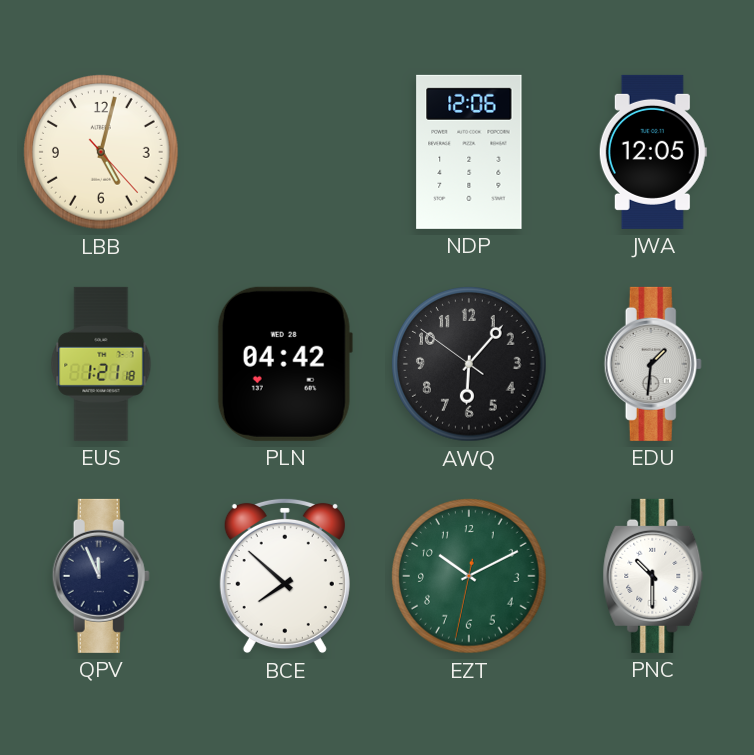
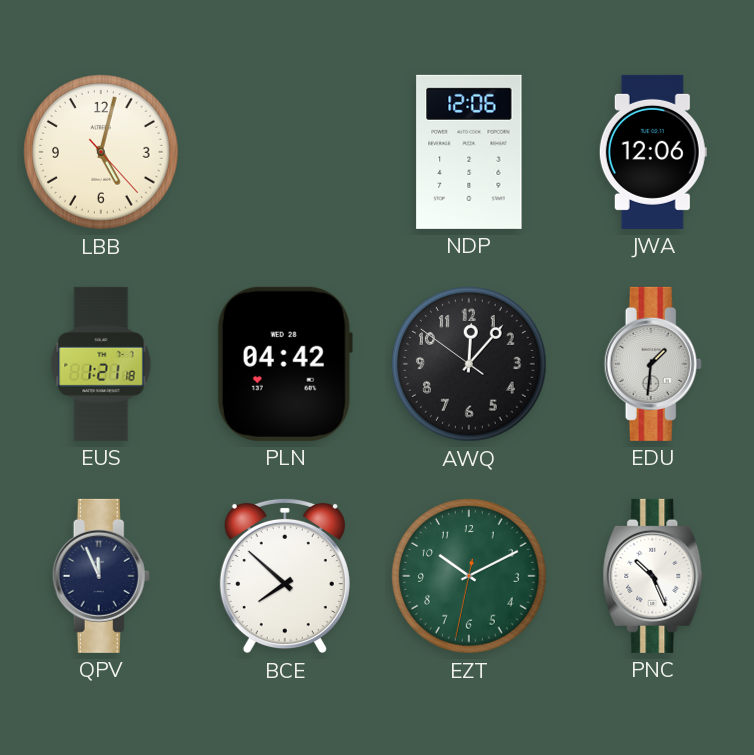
JWA: 12:05 -> 12:06 (653, 152)
AWQ: 6:06 -> 12:06 (469, 364)
PNC: 10:30 -> 10:26 (653, 576)
